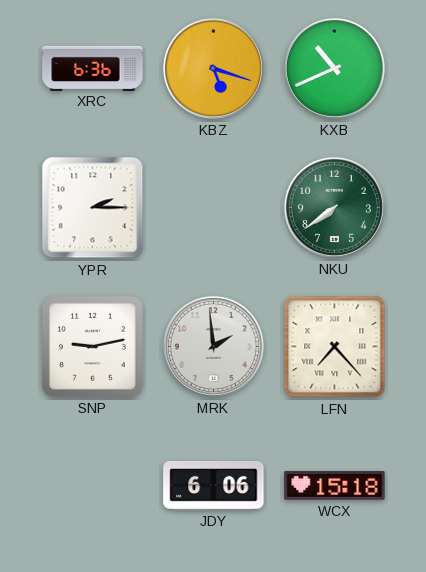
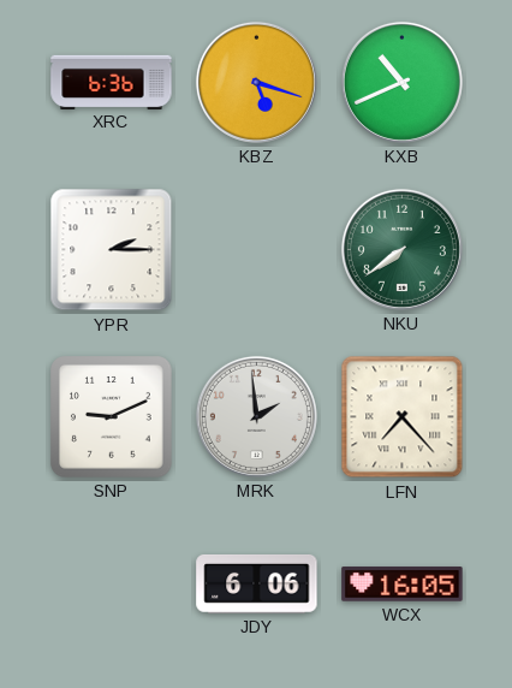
SNP: 9:13 -> 9:11 (112, 417)
WCX: 15:18 -> 16:05 (403, 585)
